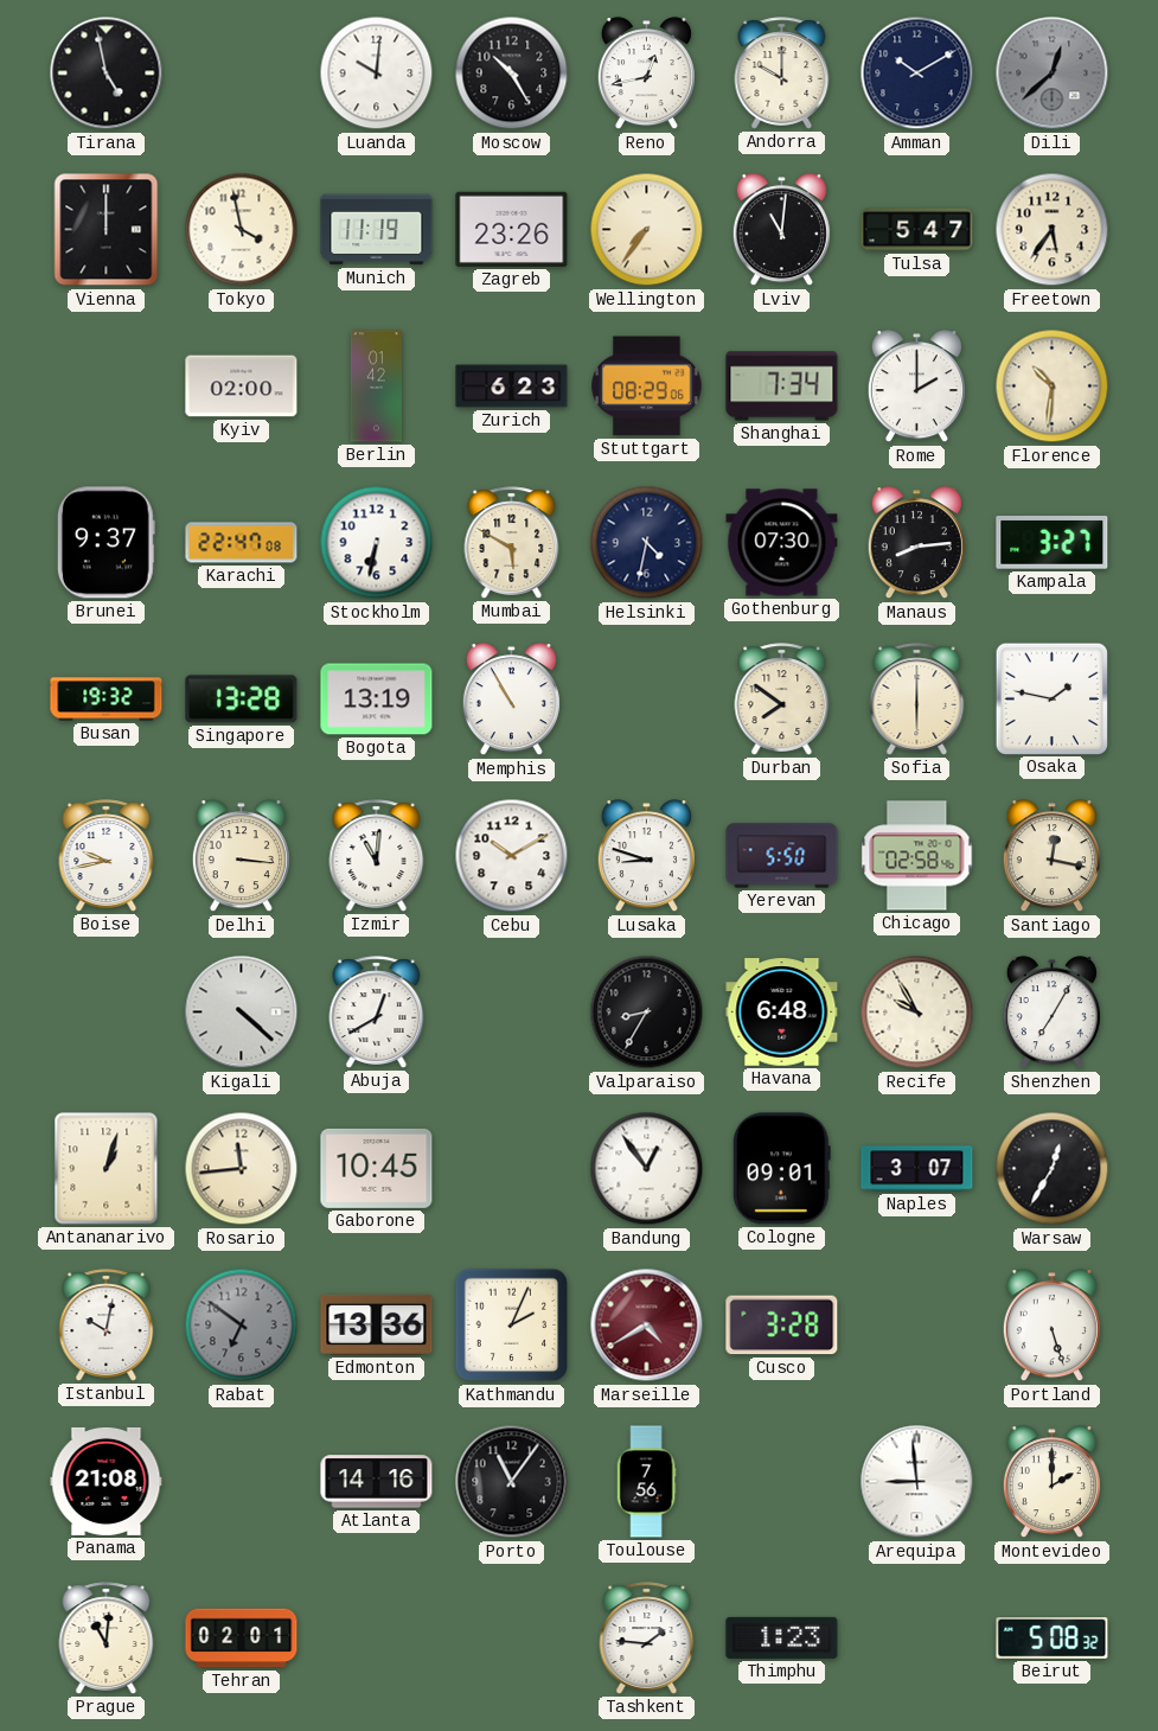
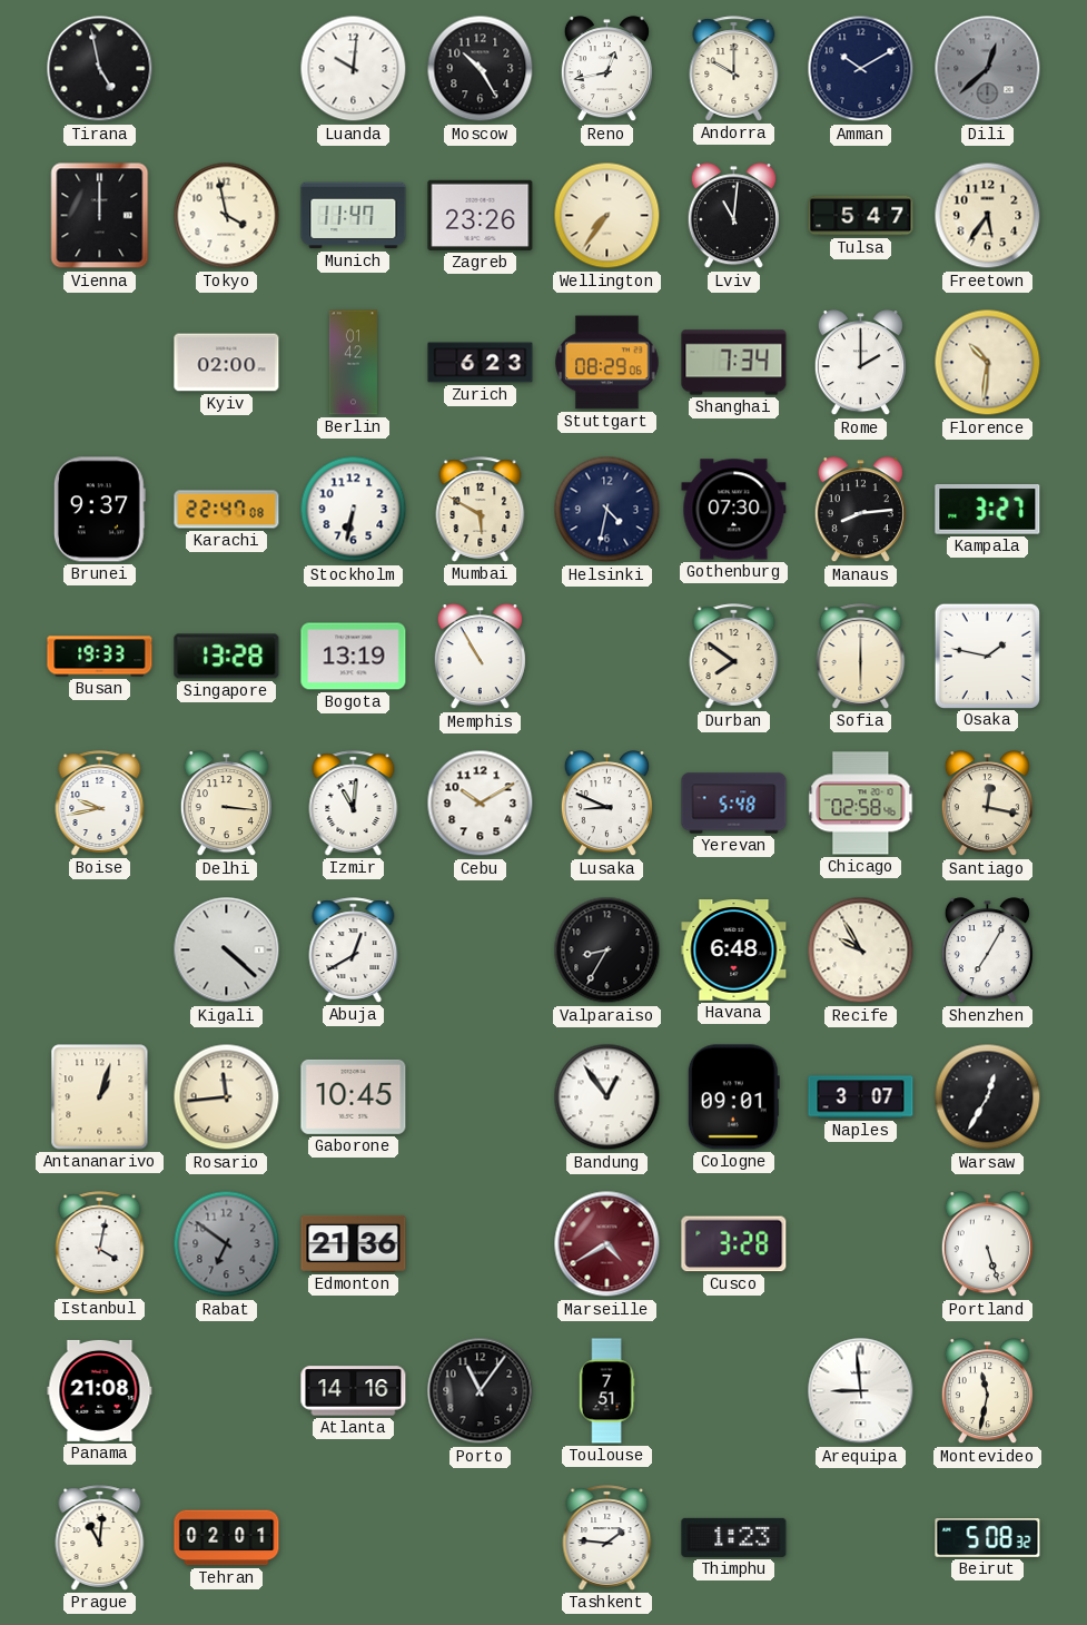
Munich: 11:19 -> 11:47 (354, 216)
Busan: 19:32 -> 19:33 (100, 657)
Lusaka: 8:48 -> 8:49 (606, 804)
Yerevan: 5:50 -> 5:48 (734, 804)
Istanbul: 10:02 -> 4:02 (100, 1244)
Edmonton: 13:36 -> 21:36 (354, 1243)
Kathmandu: 2:04 -> none (512, 1326)
Toulouse: 7:56 -> 7:51 (606, 1391)
Montevideo: 2:00 -> 11:32 (987, 1391)
